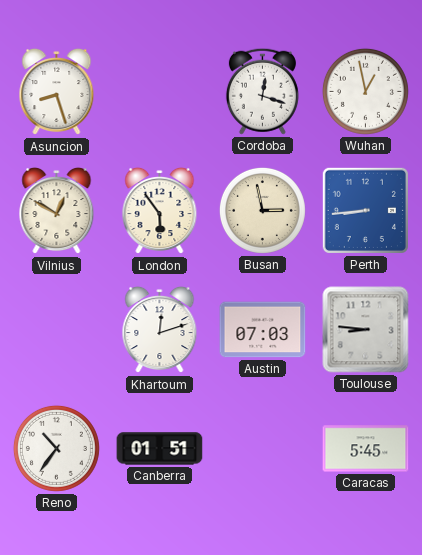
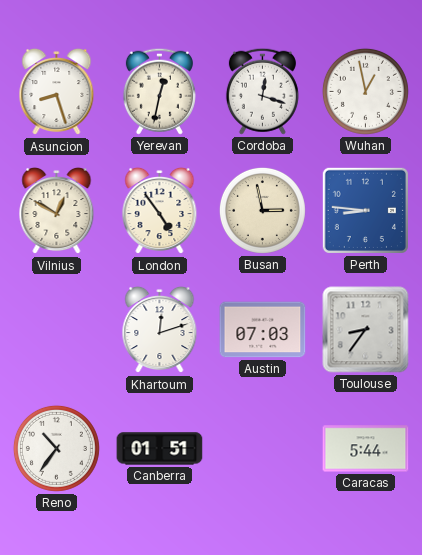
Yerevan: none -> 12:32 (159, 91)
London: 5:54 -> 4:54 (160, 211)
Perth: 8:44 -> 8:46 (365, 210)
Toulouse: 8:46 -> 8:36 (366, 330)
Caracas: 5:45 -> 5:44 (366, 449)
